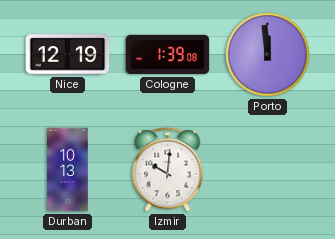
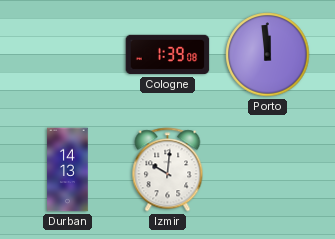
Nice: 12:19 -> none (68, 55)
Durban: 10:13 -> 14:13 (68, 170)
